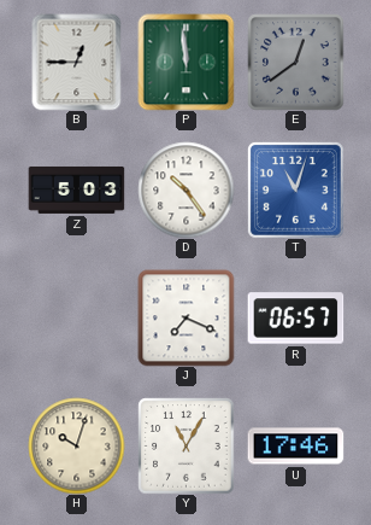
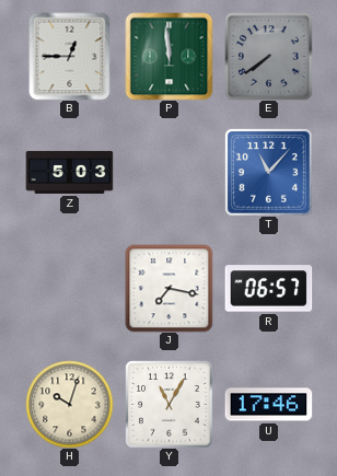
E: 12:39 -> 7:39 (268, 56)
D: 10:24 -> none (185, 189)
T: 11:03 -> 11:07 (268, 172)
J: 7:19 -> 7:17 (168, 288)
